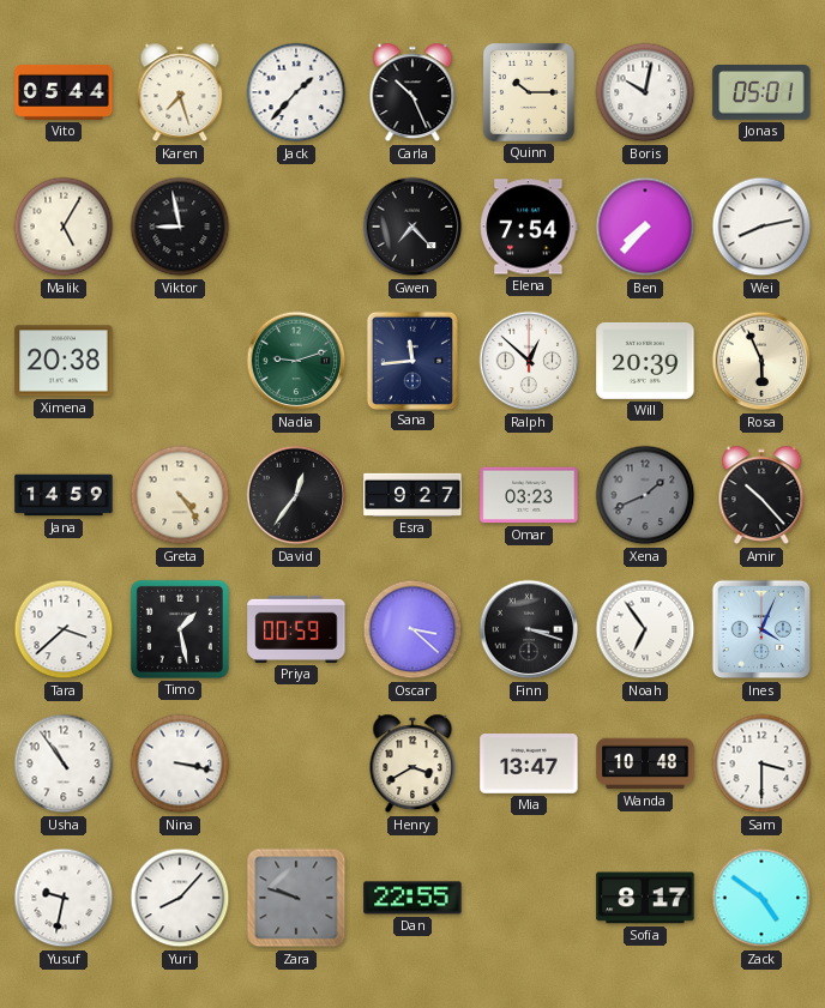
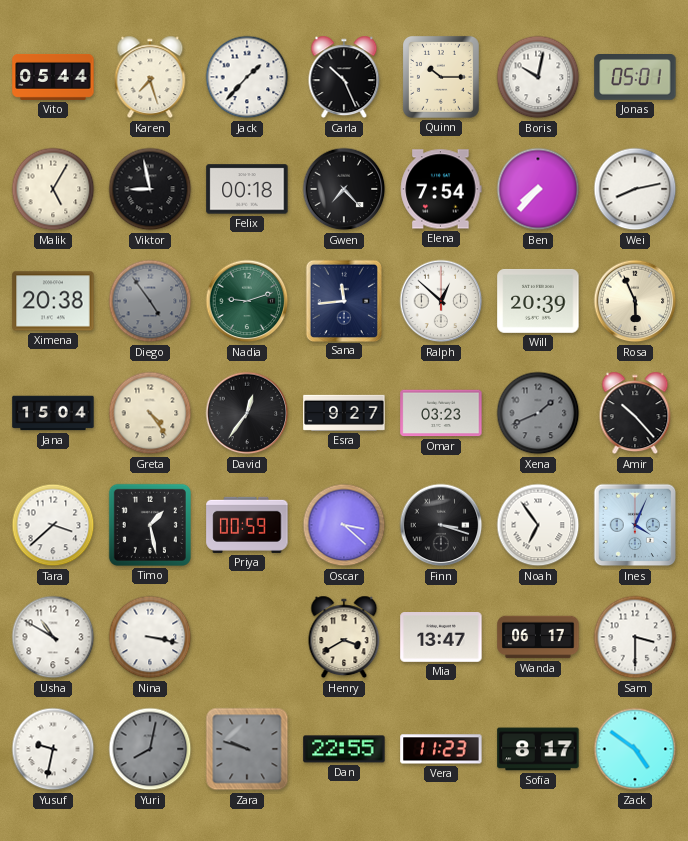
Felix: none -> 00:18 (247, 189)
Diego: none -> 4:54 (150, 301)
Jana: 14:59 -> 15:04 (53, 413)
Usha: 10:54 -> 10:50 (53, 637)
Wanda: 10:48 -> 06:17 (538, 637)
Yuri: 8:07 -> 8:02 (150, 749)
Yuri dial: white -> grey (150, 749)
Vera: none -> 11:23 (441, 749)
